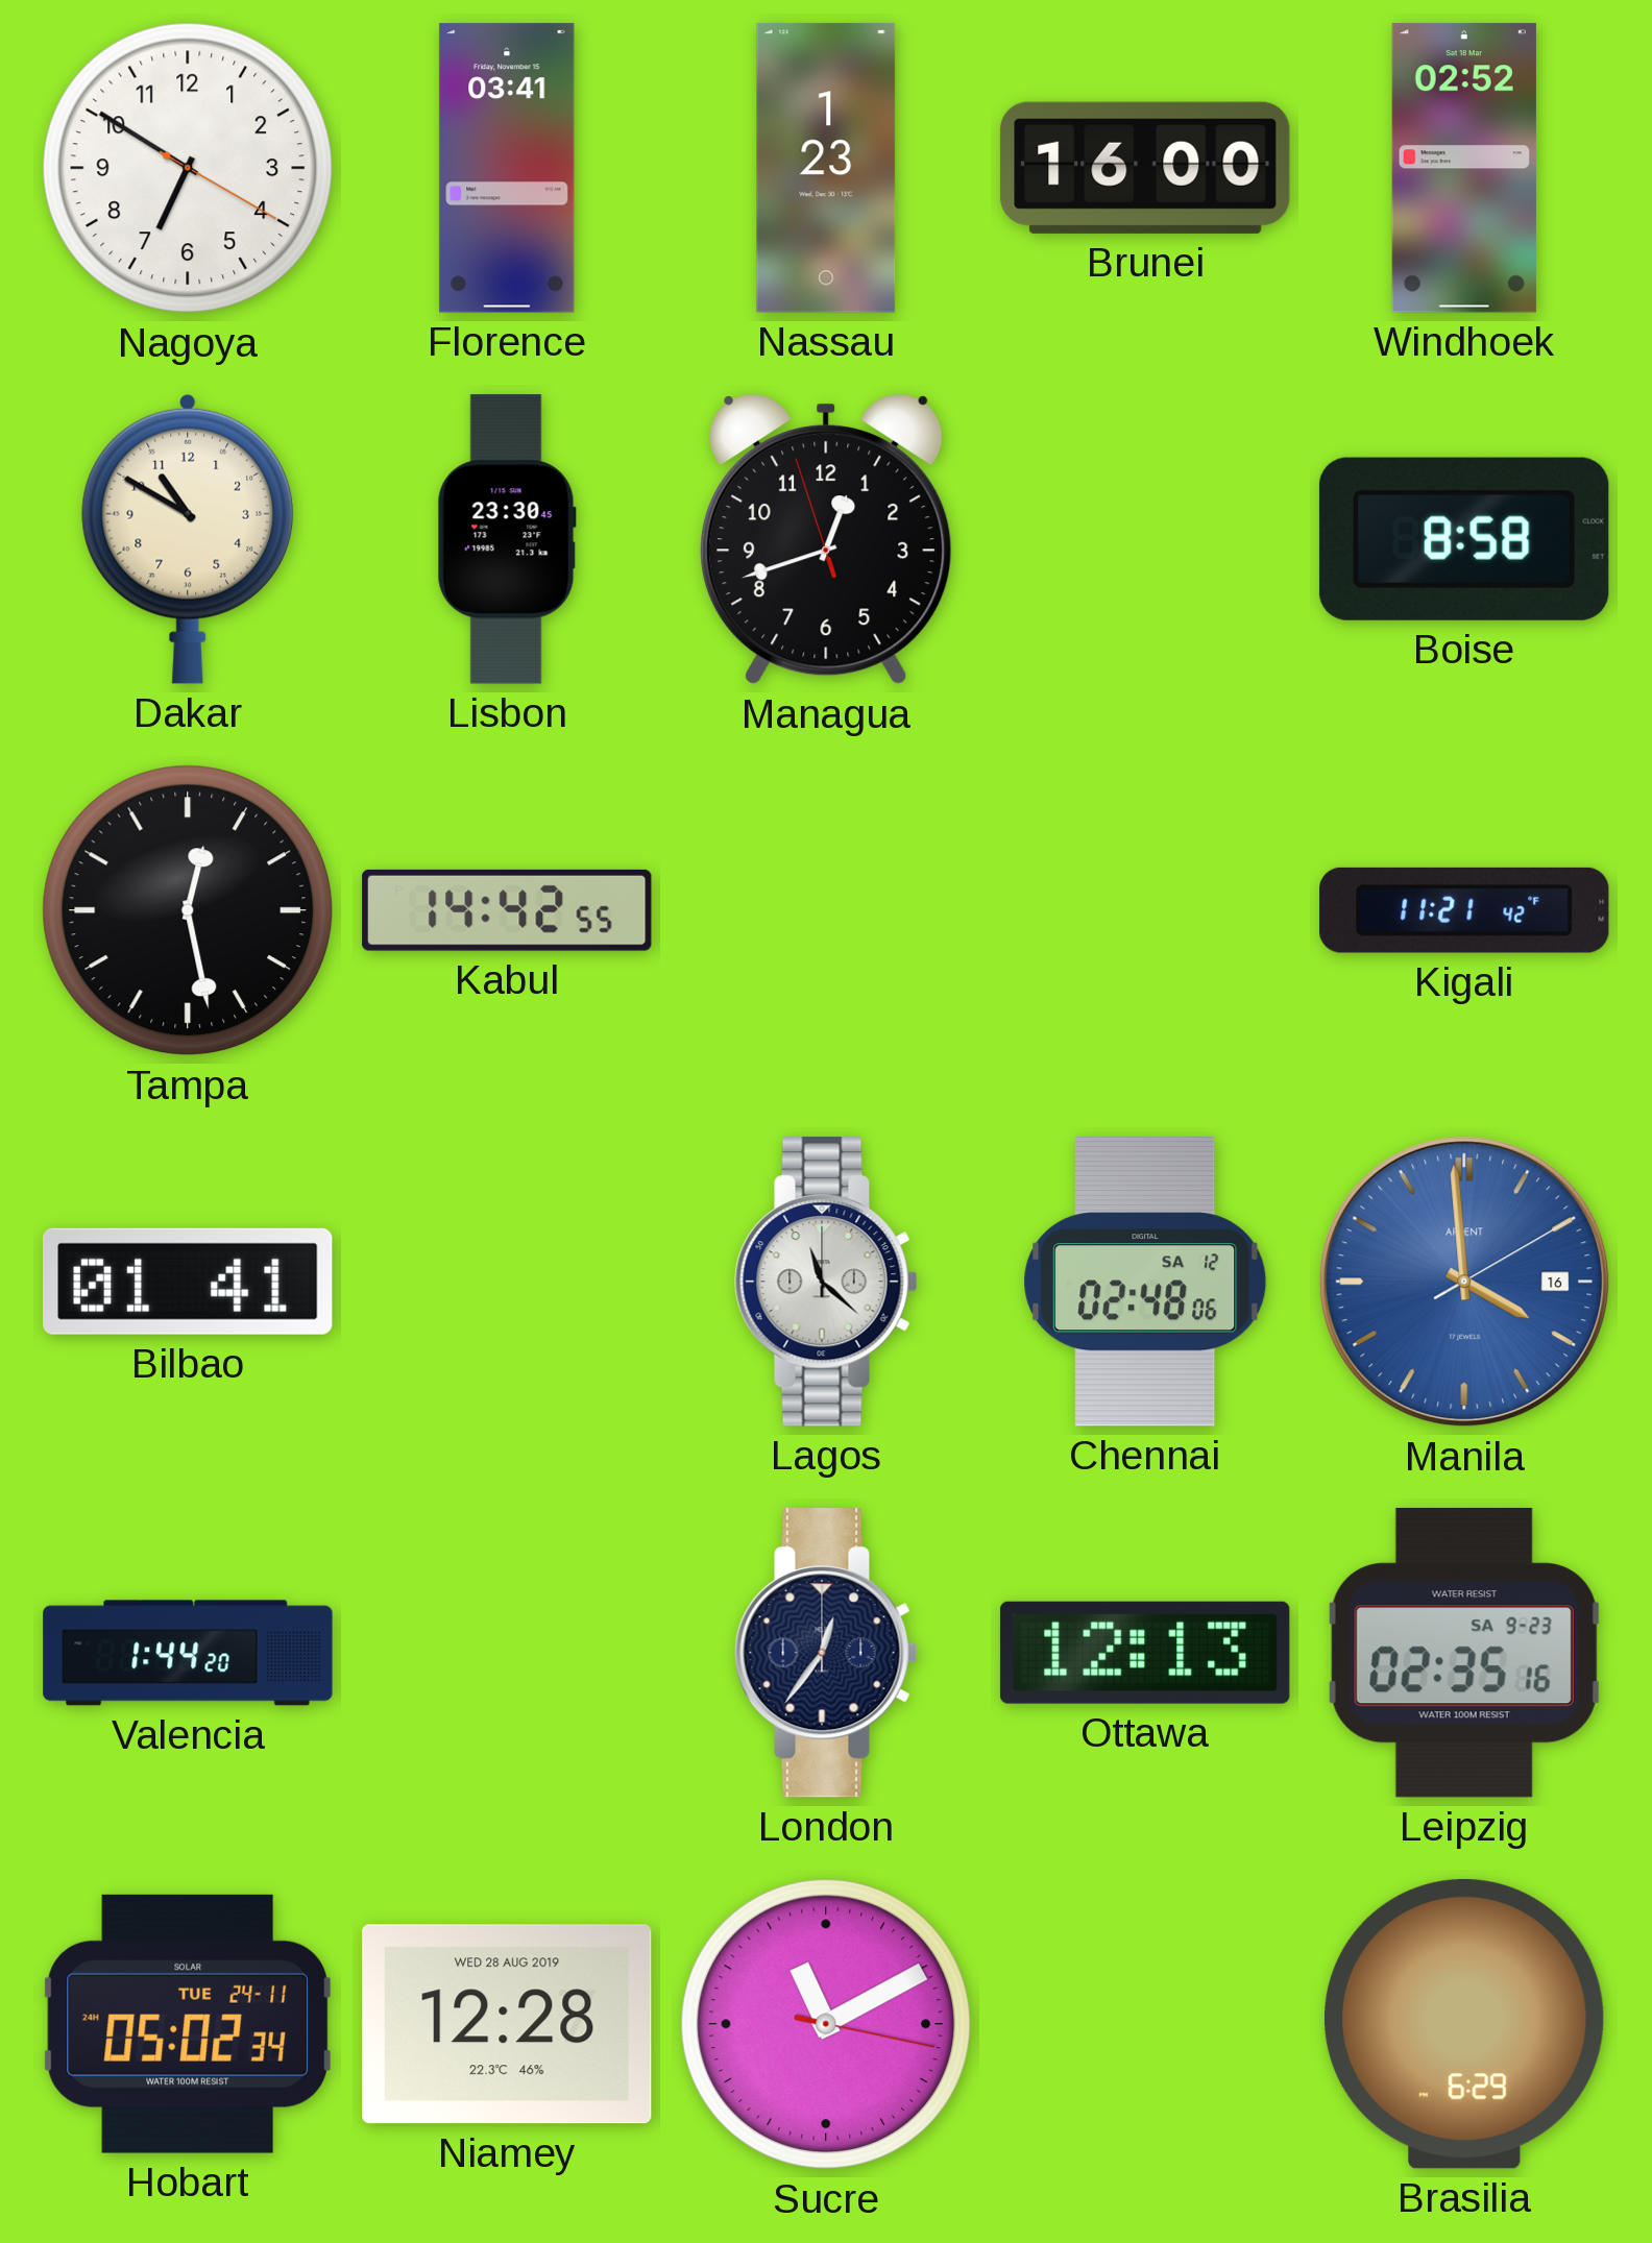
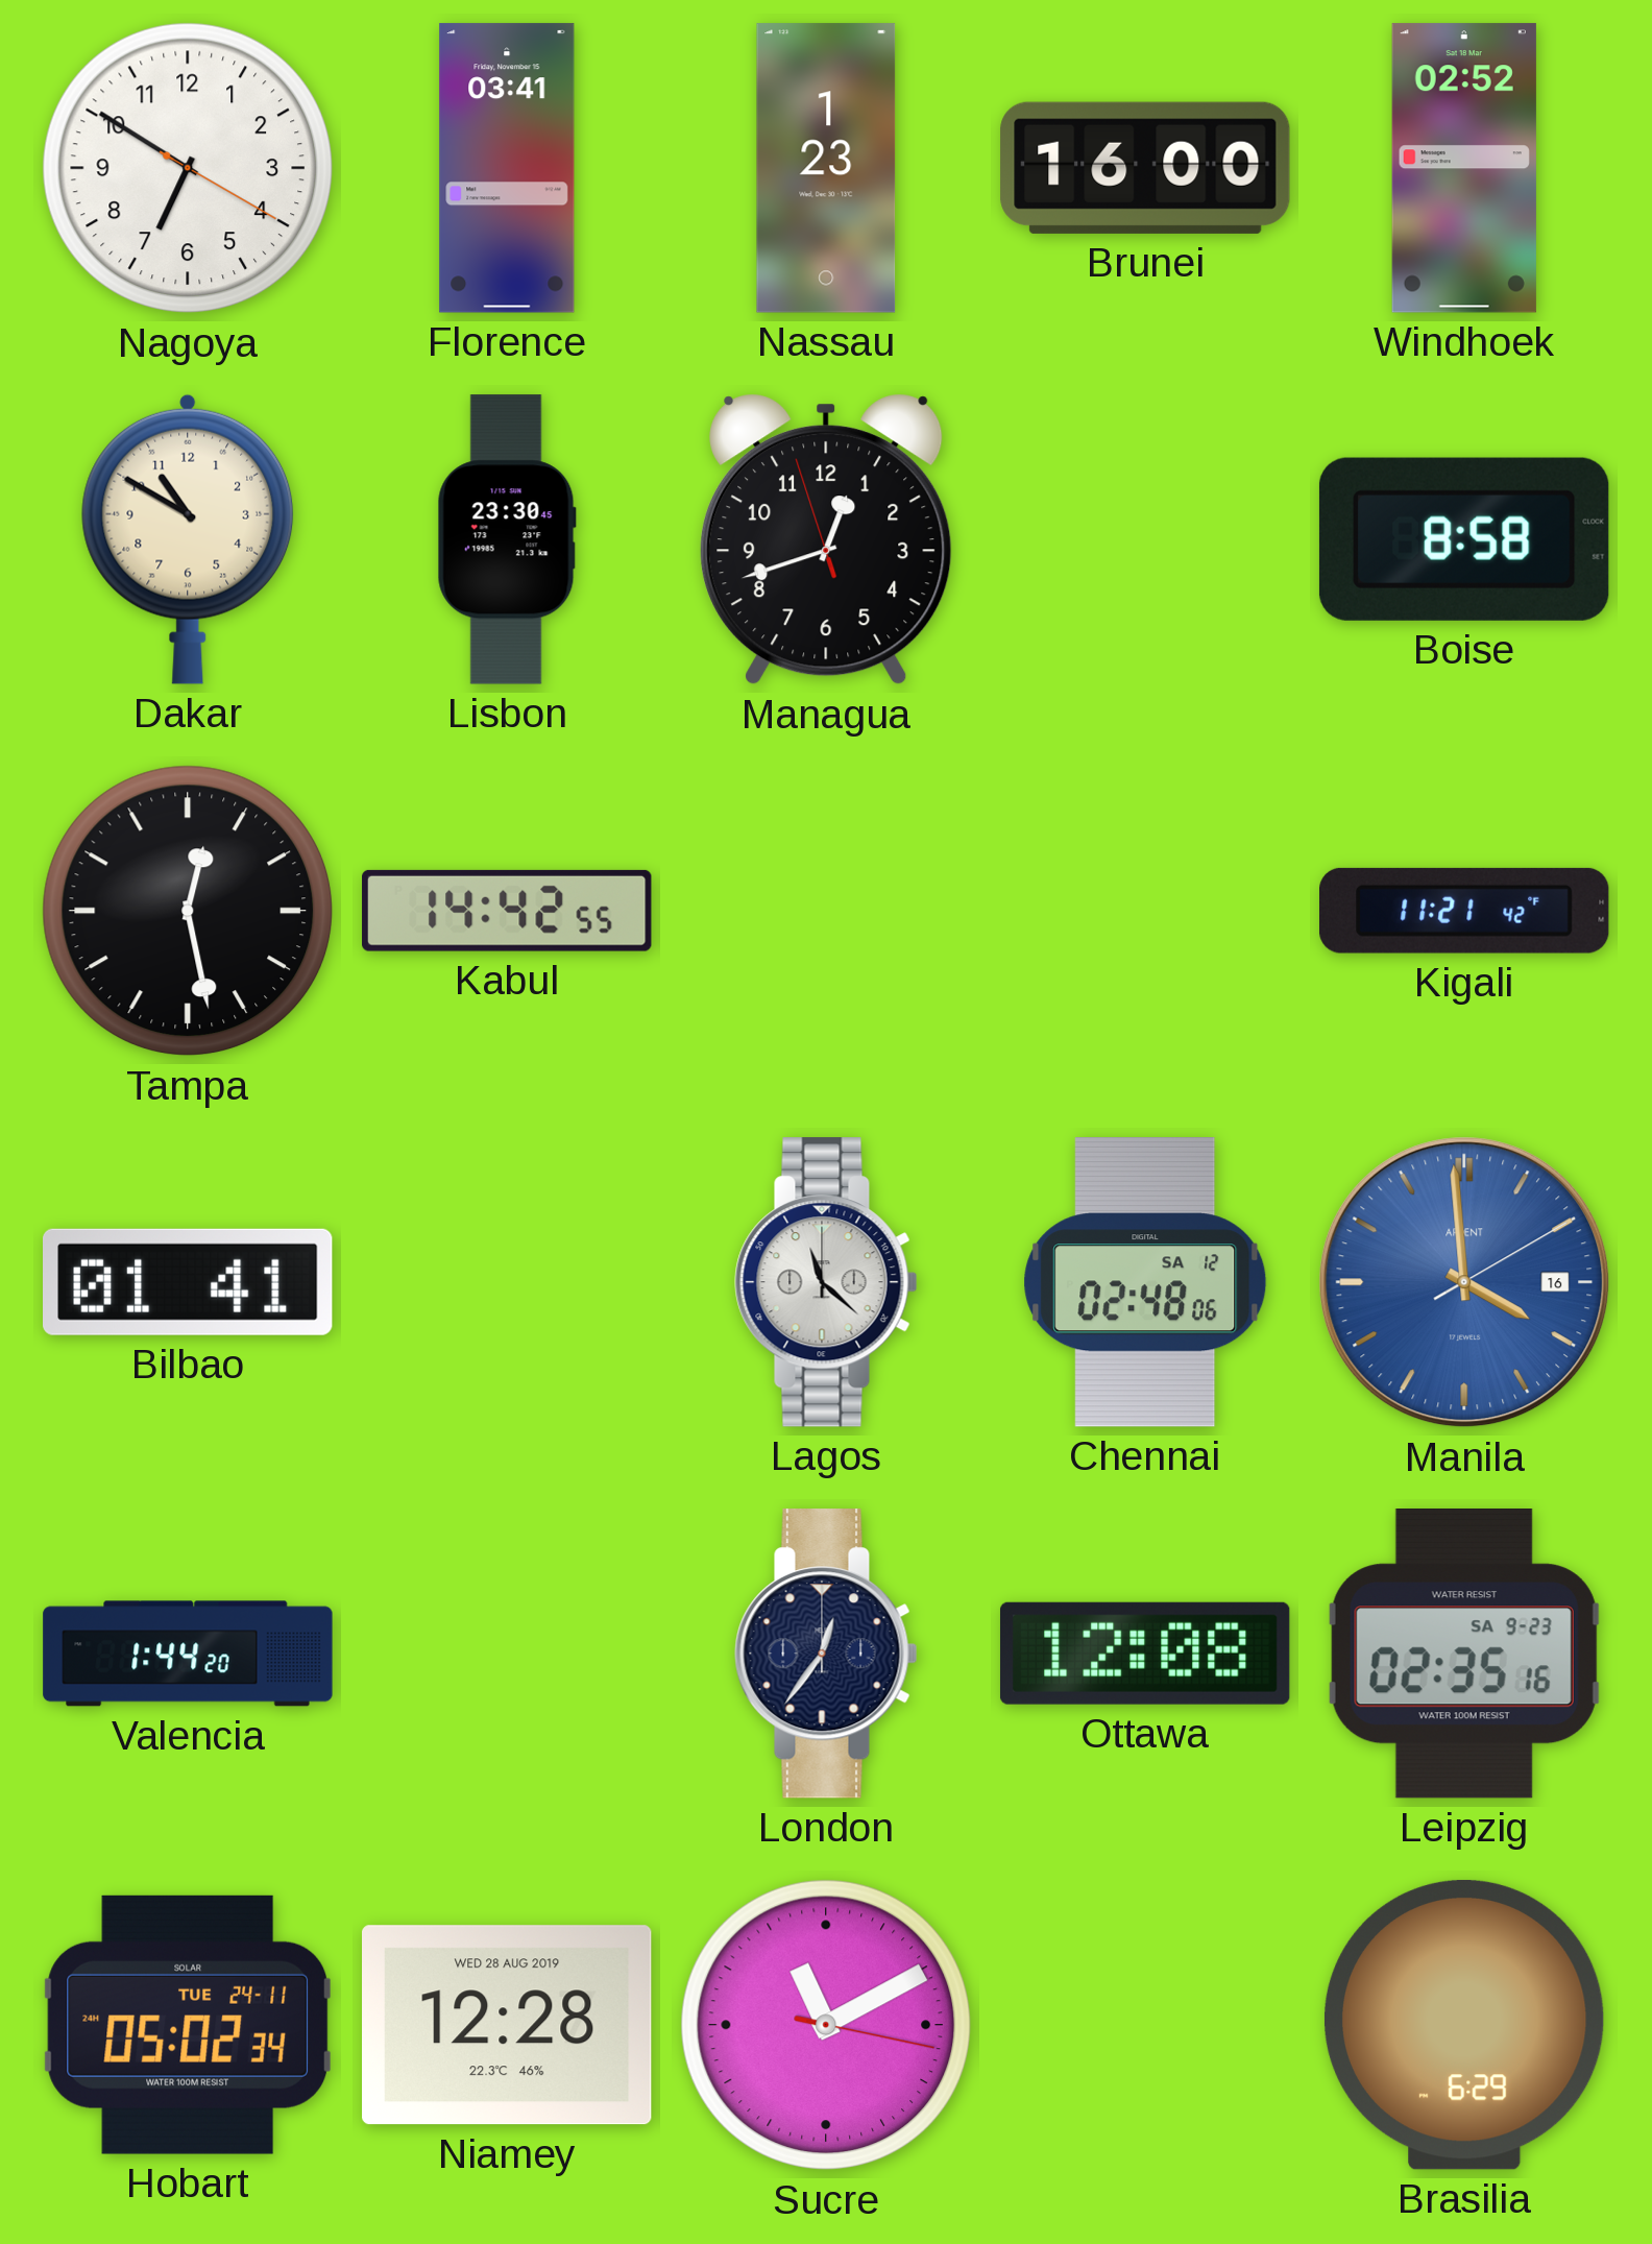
Ottawa: 12:13 -> 12:08 (1145, 1654)
